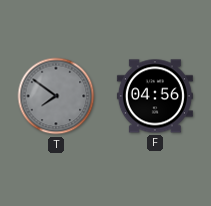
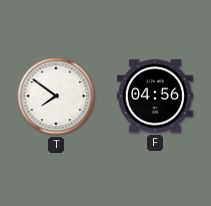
T dial: grey -> white (56, 96)
